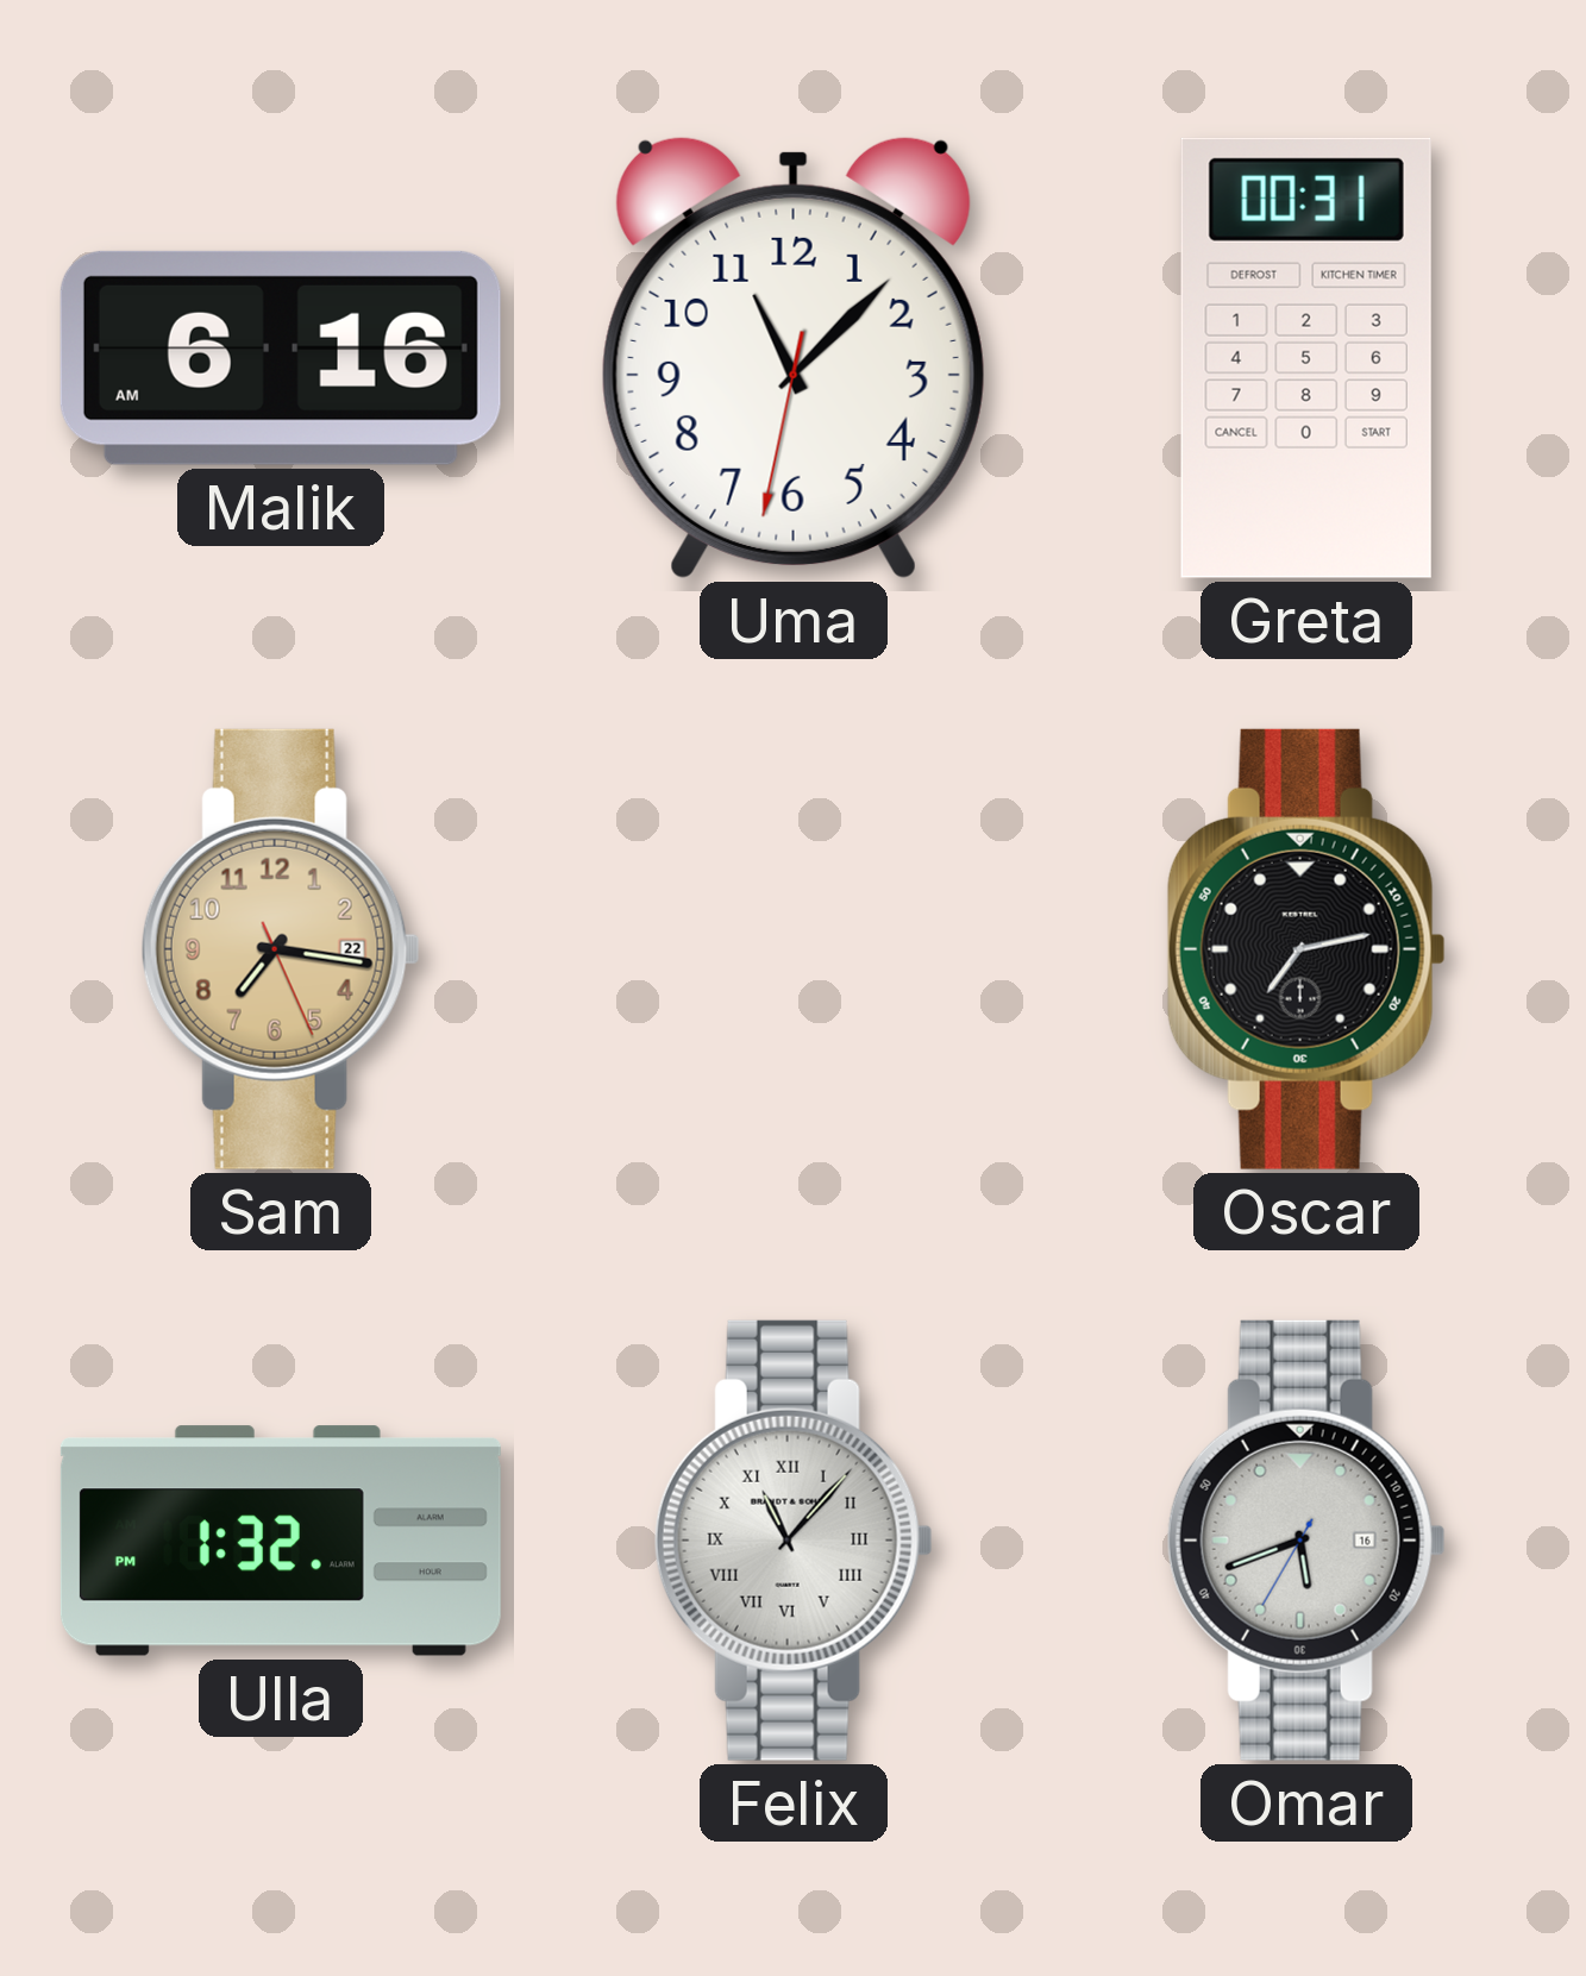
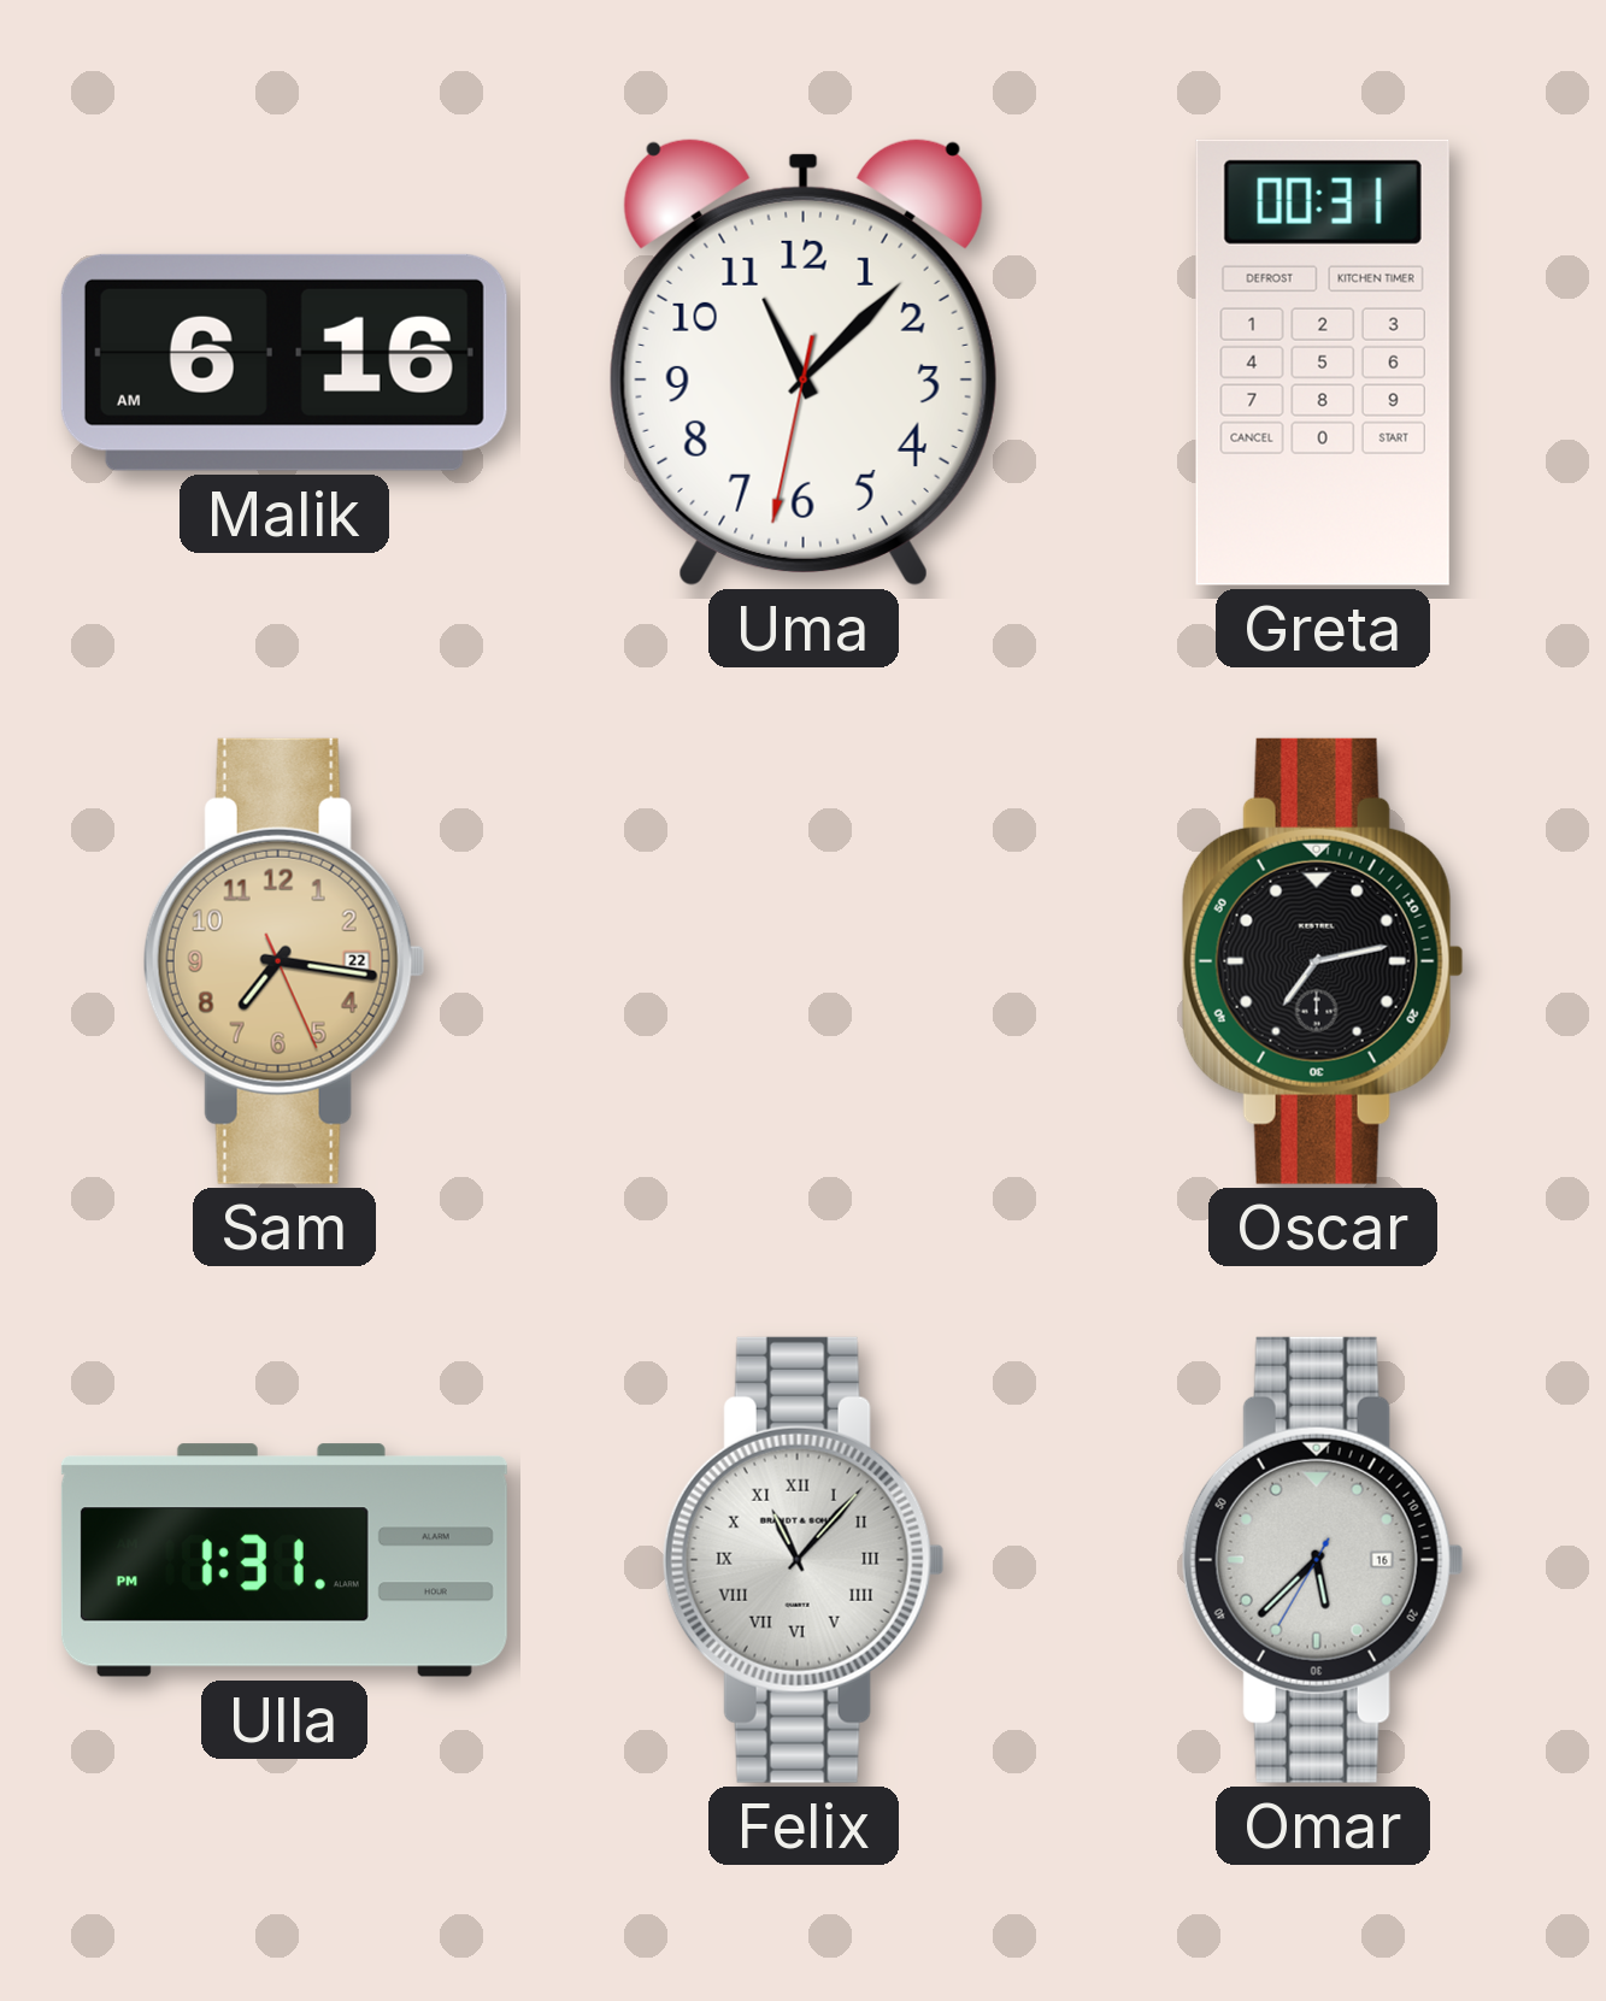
Ulla: 1:32 -> 1:31 (284, 1560)
Omar: 5:41 -> 5:37 (1323, 1560)
